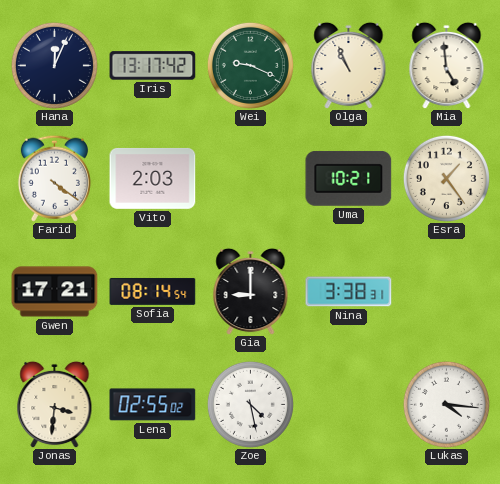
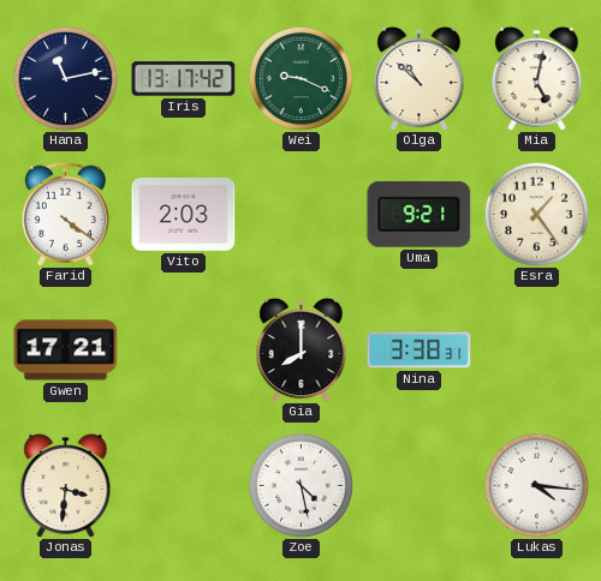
Hana: 12:04 -> 11:13 (65, 78)
Olga: 10:56 -> 10:52 (419, 78)
Mia: 4:59 -> 5:02 (537, 78)
Uma: 10:21 -> 9:21 (419, 214)
Sofia: 08:14 -> none (153, 291)
Gia: 9:00 -> 8:00 (302, 349)
Lena: 02:55 -> none (153, 405)
